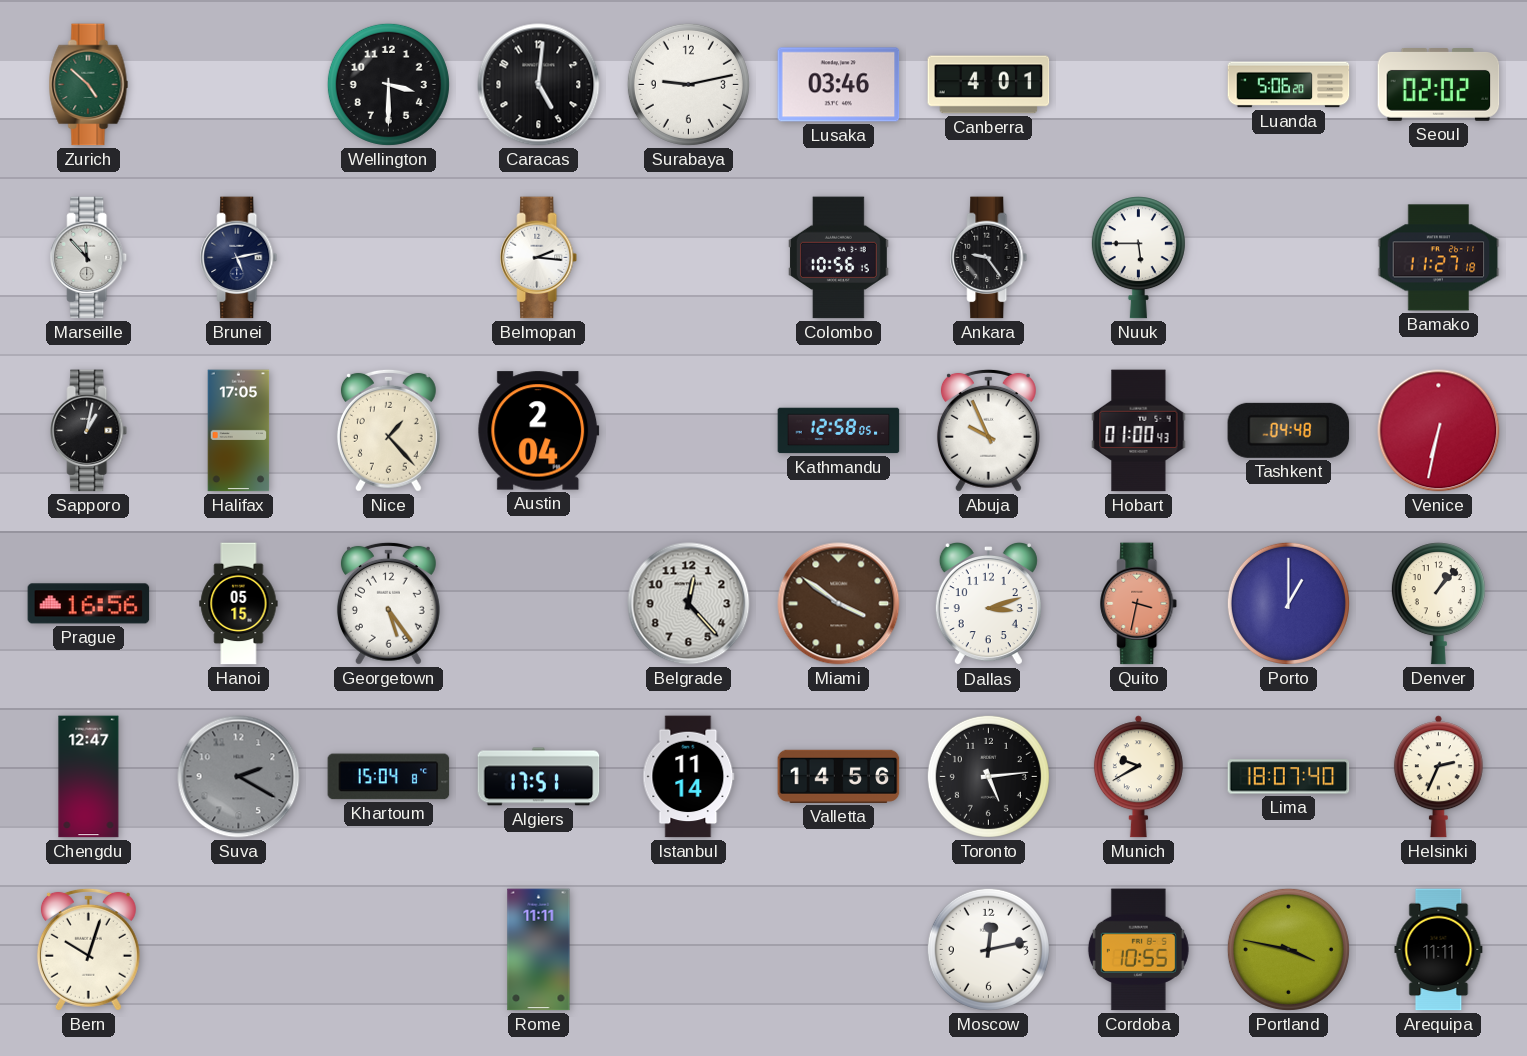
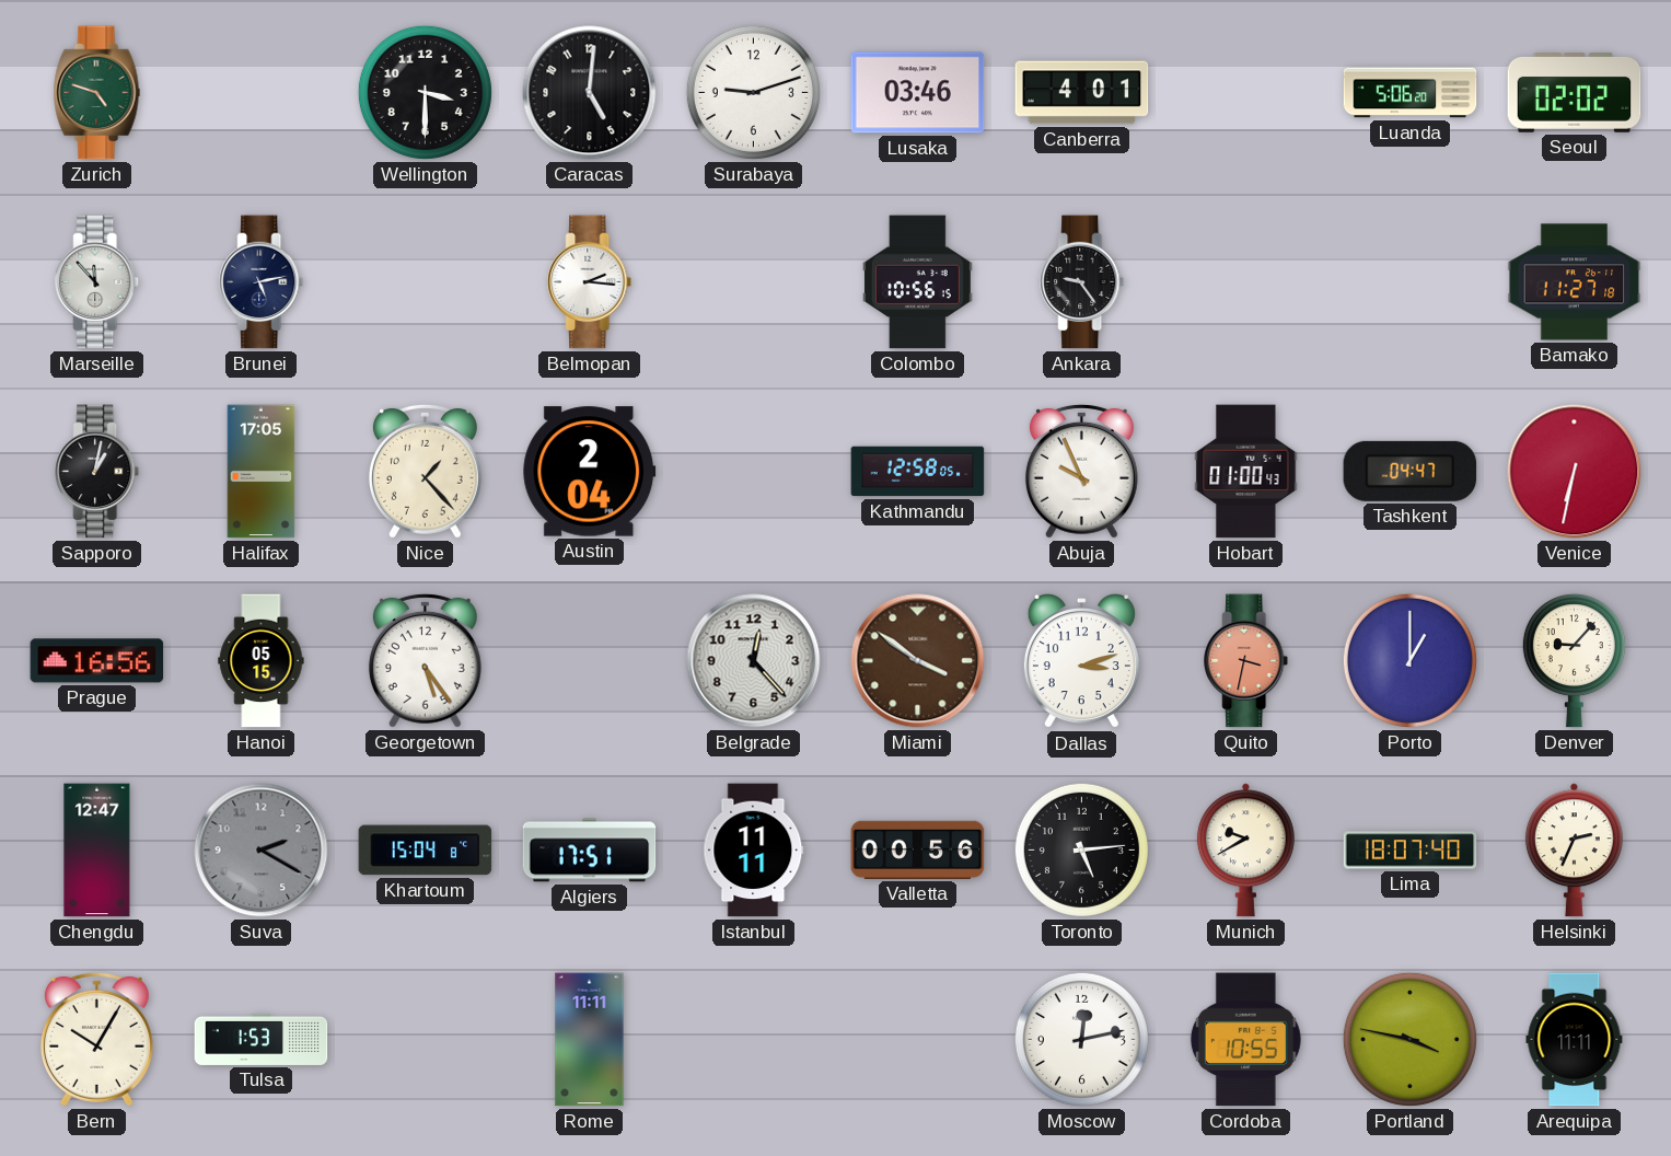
Zurich: 4:52 -> 4:48 (97, 93)
Surabaya: 9:13 -> 9:12 (753, 92)
Nuuk: 5:45 -> none (1138, 258)
Tashkent: 04:48 -> 04:47 (1411, 471)
Denver: 1:07 -> 9:07 (1574, 661)
Istanbul: 11:14 -> 11:11 (754, 851)
Valletta: 14:56 -> 00:56 (918, 849)
Bern: 10:03 -> 10:05 (96, 1039)
Tulsa: none -> 1:53 (262, 1039)
